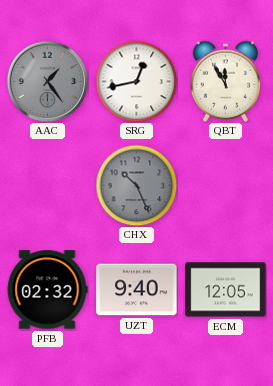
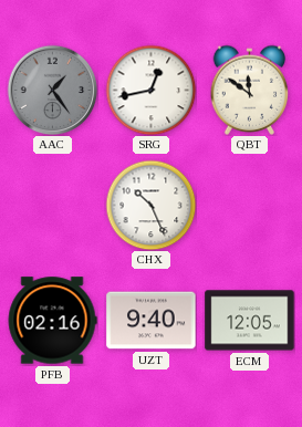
QBT: 11:55 -> 11:51 (250, 90)
CHX dial: grey -> white (150, 205)
PFB: 02:32 -> 02:16 (52, 321)
